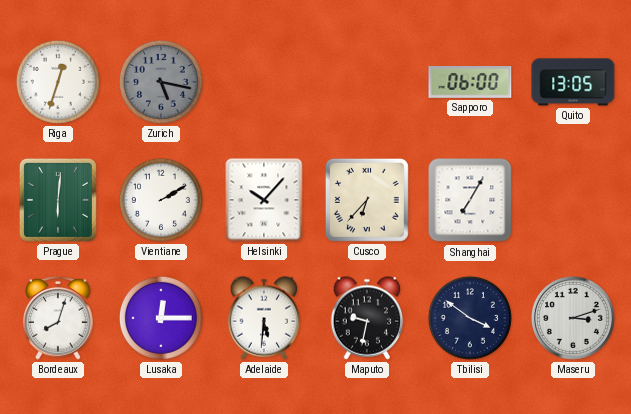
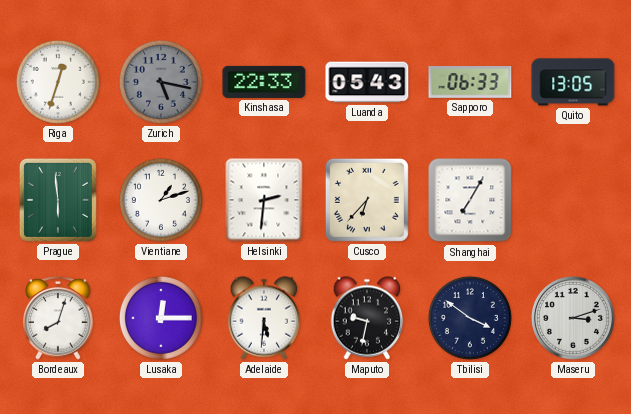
Kinshasa: none -> 22:33 (264, 82)
Luanda: none -> 05:43 (367, 82)
Sapporo: 06:00 -> 06:33 (470, 83)
Prague: 6:01 -> 5:59 (58, 200)
Vientiane: 2:10 -> 1:12 (161, 200)
Helsinki: 10:07 -> 2:31 (264, 200)
